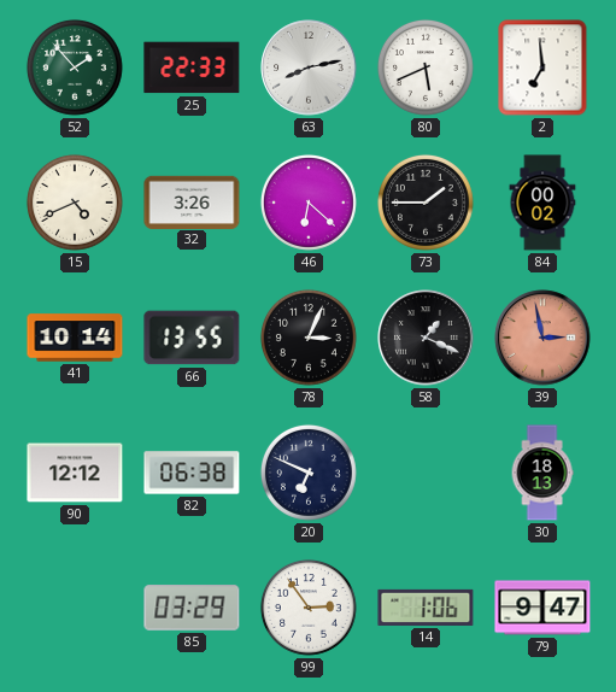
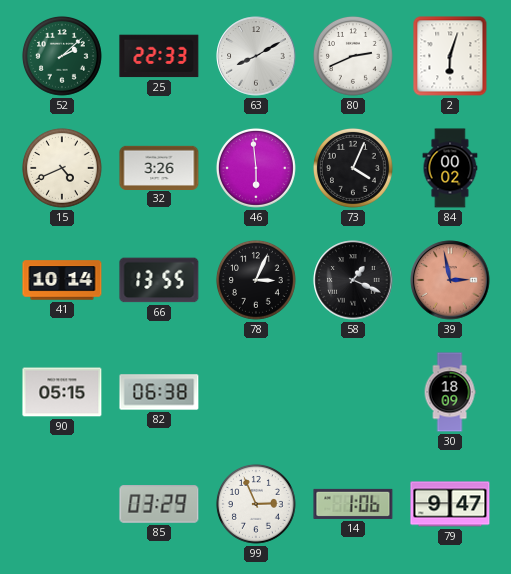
52: 1:53 -> 2:08 (62, 56)
63: 8:13 -> 8:10 (256, 56)
80: 5:41 -> 2:41 (353, 56)
2: 6:59 -> 6:03 (450, 56)
46: 6:22 -> 5:59 (256, 168)
73: 1:45 -> 4:04 (353, 168)
90: 12:12 -> 05:15 (62, 392)
20: 6:49 -> none (309, 473)
30: 18:13 -> 18:09 (450, 392)
99: 2:54 -> 2:56 (256, 504)
